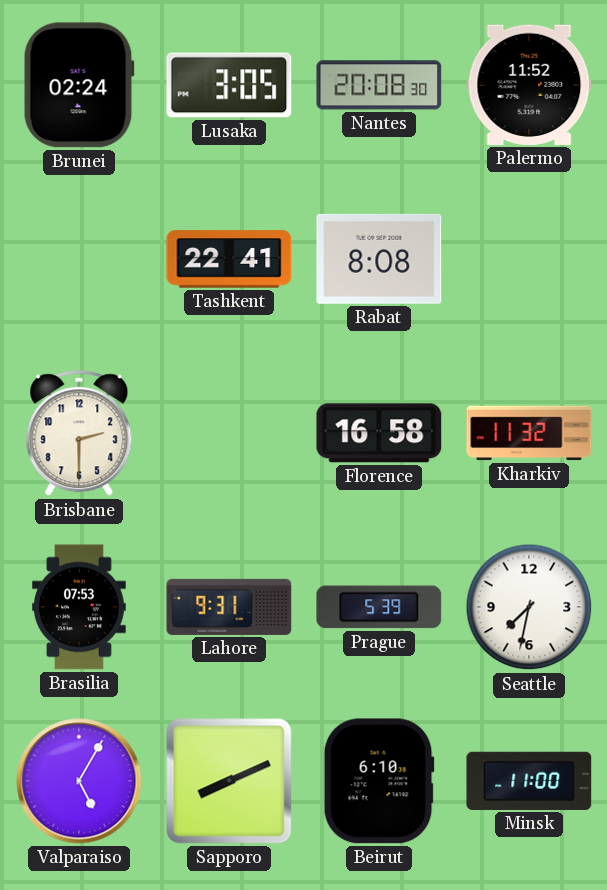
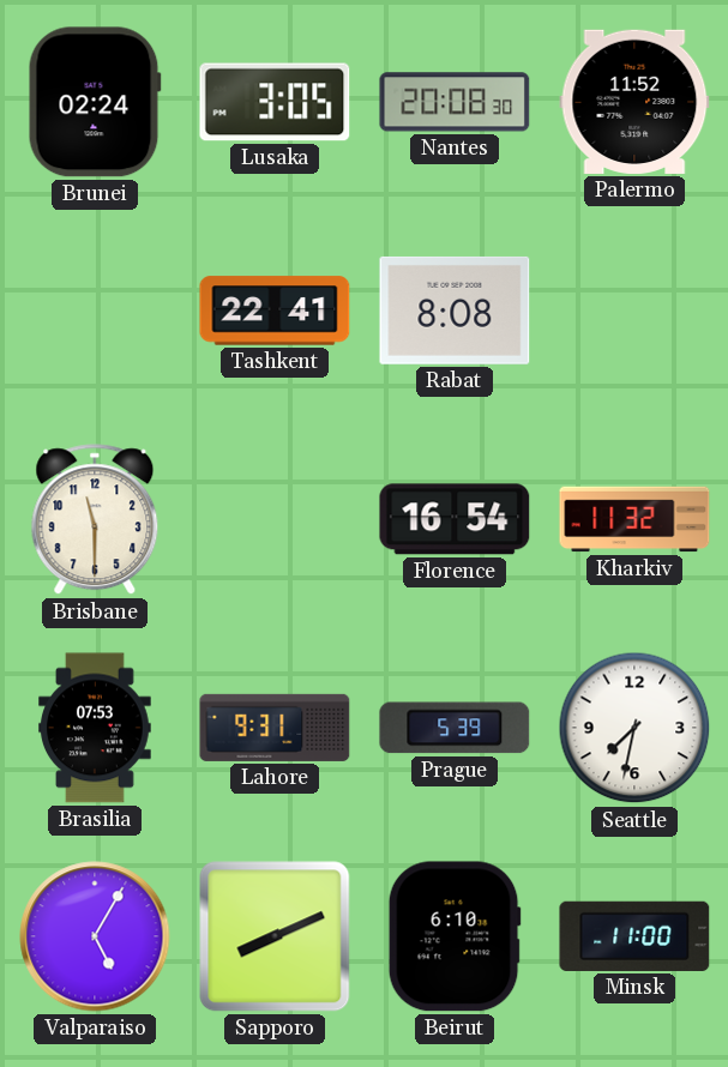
Brisbane: 2:30 -> 11:30 (95, 520)
Florence: 16:58 -> 16:54 (455, 519)
